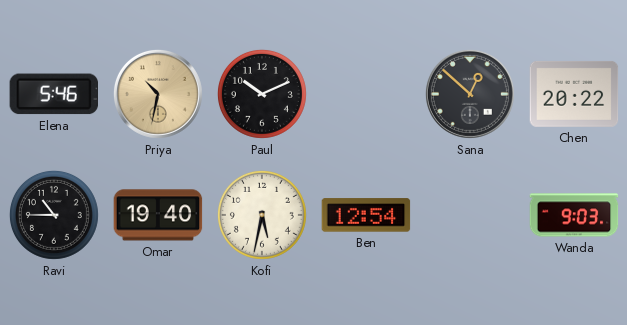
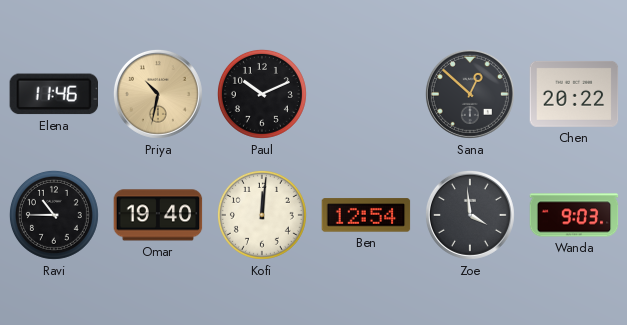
Elena: 5:46 -> 11:46 (54, 94)
Kofi: 5:32 -> 12:01 (262, 215)
Zoe: none -> 3:59 (470, 215)
